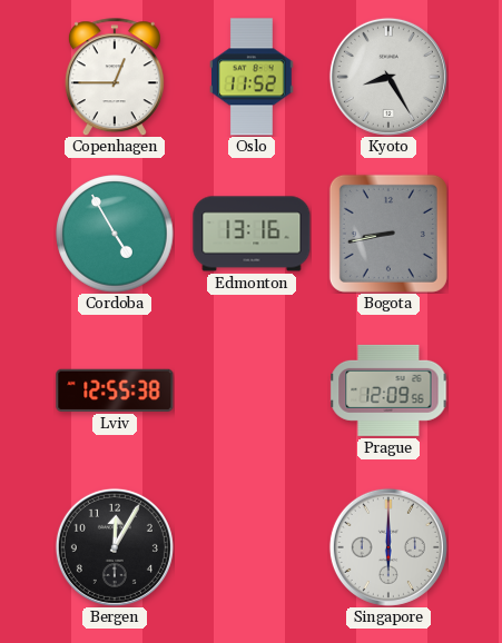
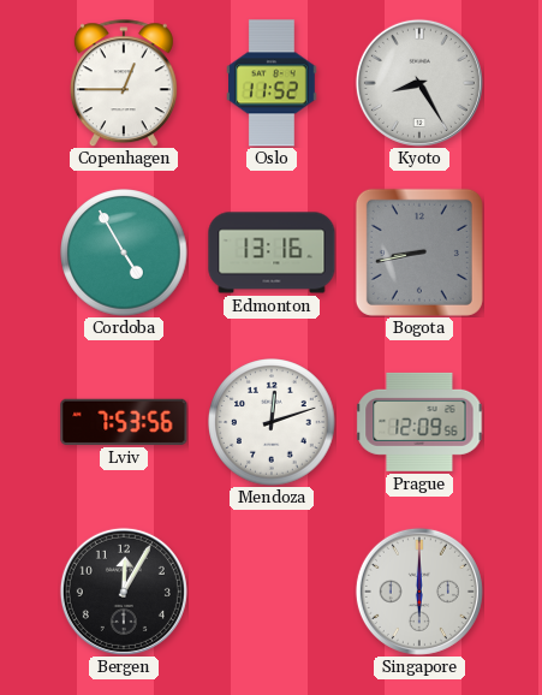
Lviv: 12:55 -> 7:53 (124, 422)
Mendoza: none -> 12:12 (272, 422)
